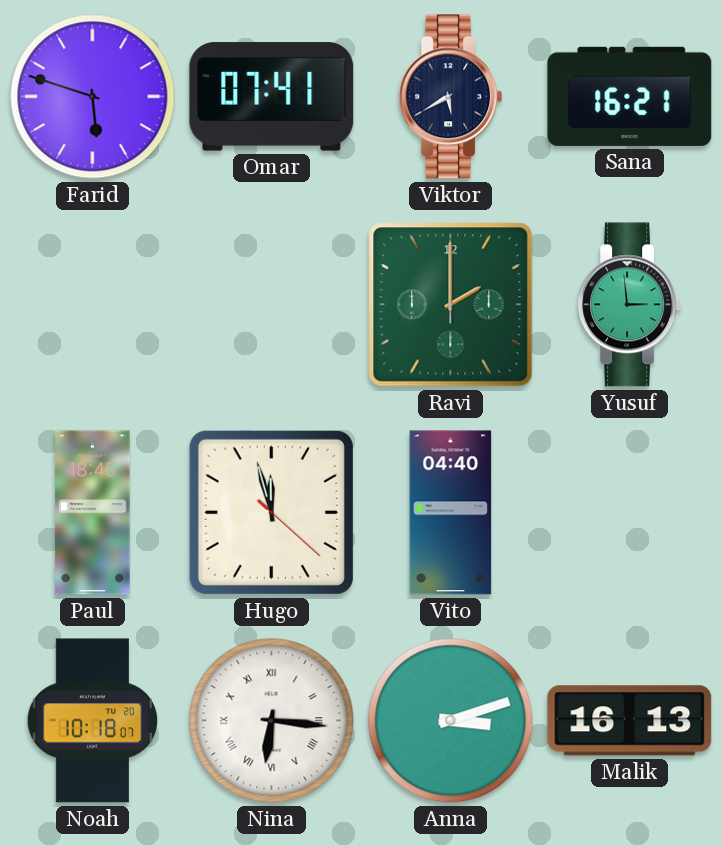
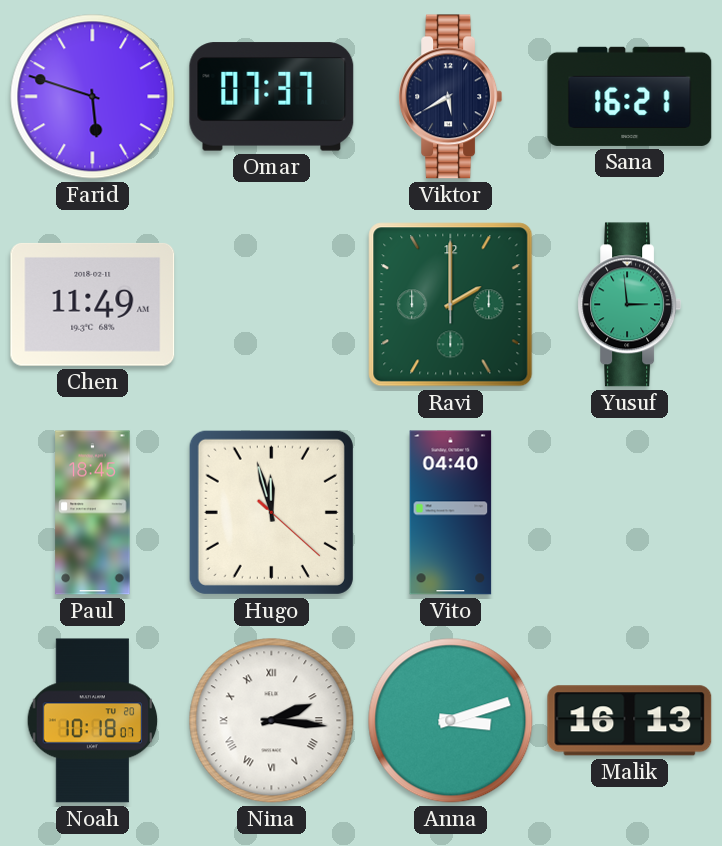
Omar: 07:41 -> 07:37 (272, 97)
Chen: none -> 11:49 (93, 304)
Nina: 6:16 -> 2:16 (272, 721)
